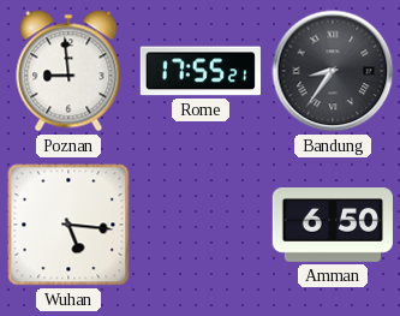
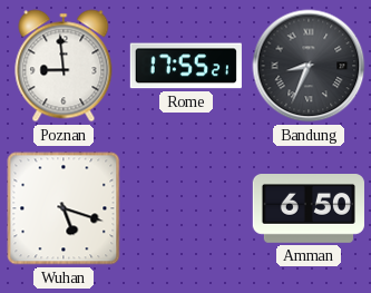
Bandung: 8:36 -> 8:34 (309, 66)
Wuhan: 5:16 -> 5:18 (64, 208)
